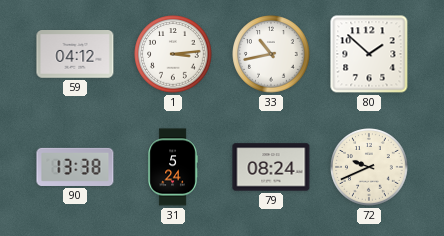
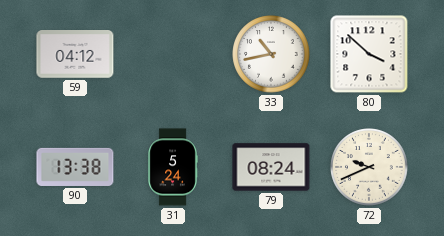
1: 3:14 -> none (173, 54)
80: 1:52 -> 3:52 (369, 54)
